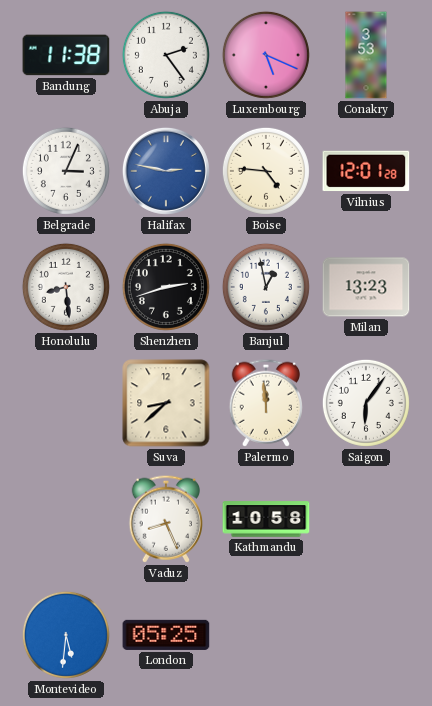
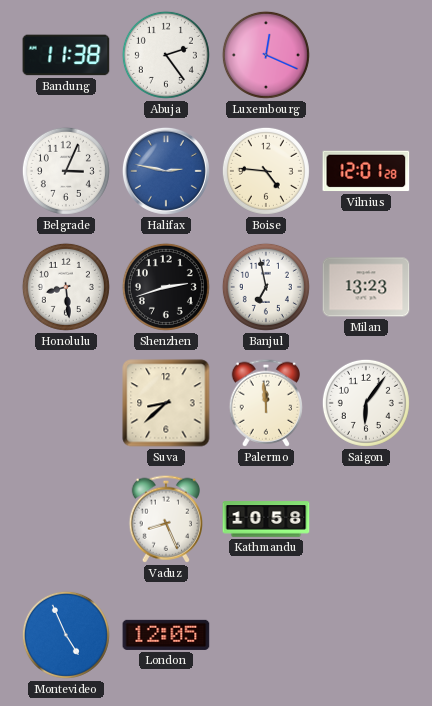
Luxembourg: 5:19 -> 12:19 (266, 55)
Conakry: 3:53 -> none (366, 55)
Banjul: 12:58 -> 6:58 (266, 287)
Montevideo: 5:31 -> 4:56 (66, 635)
London: 05:25 -> 12:05 (166, 635)
